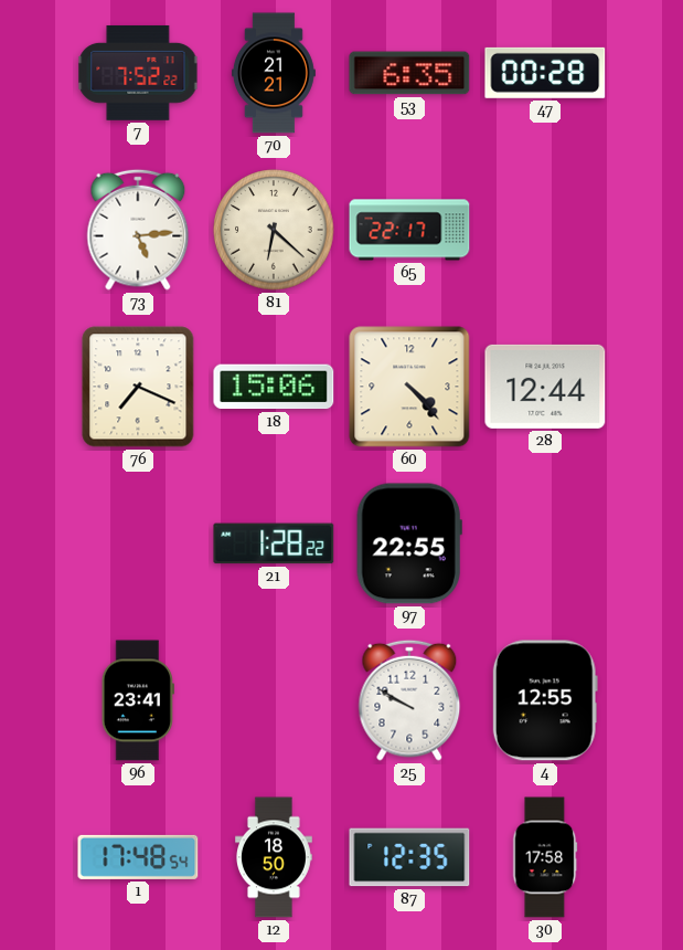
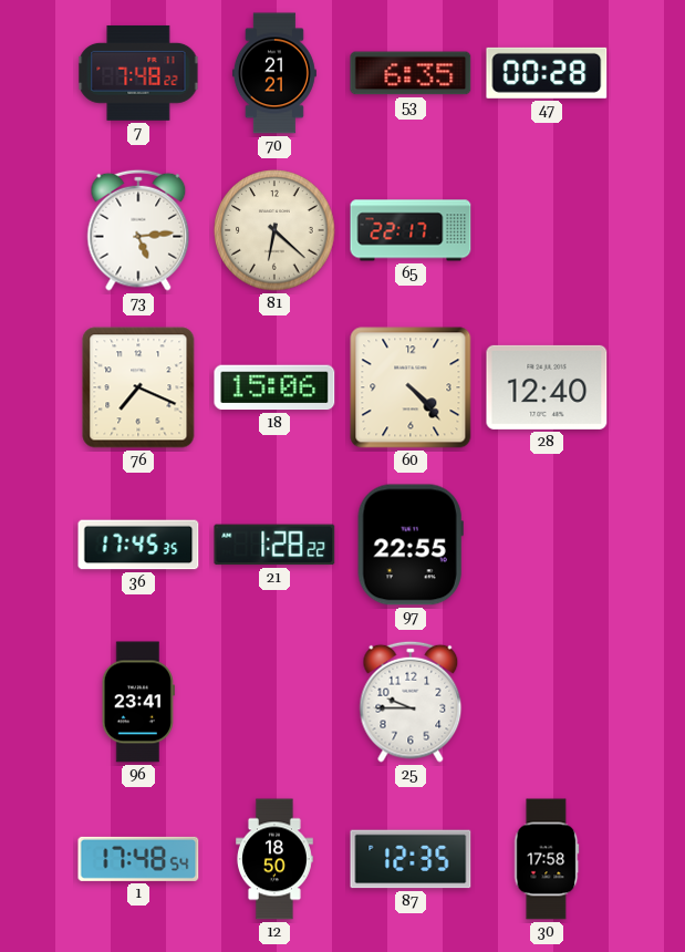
7: 7:52 -> 7:48 (138, 73)
28: 12:44 -> 12:40 (547, 387)
36: none -> 17:45 (138, 545)
25: 9:50 -> 9:45 (411, 702)
4: 12:55 -> none (545, 700)
